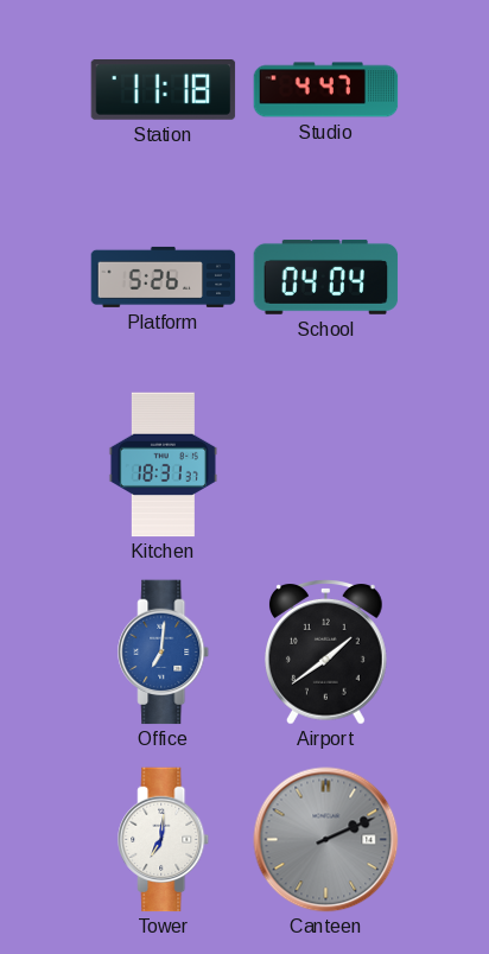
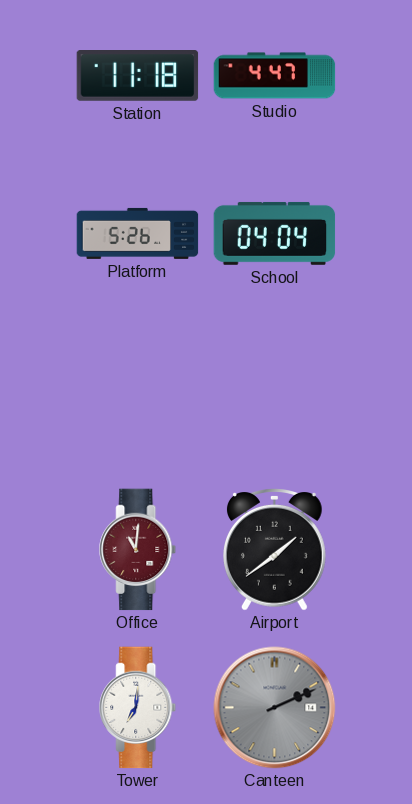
Kitchen: 18:31 -> none (163, 465)
Office: 7:01 -> 11:01 (138, 550)
Office dial: blue -> burgundy (138, 550)
